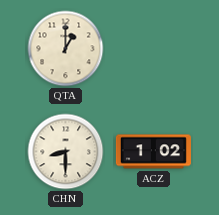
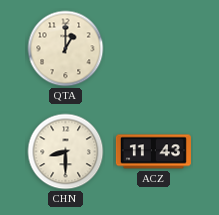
ACZ: 1:02 -> 11:43 (153, 152)
